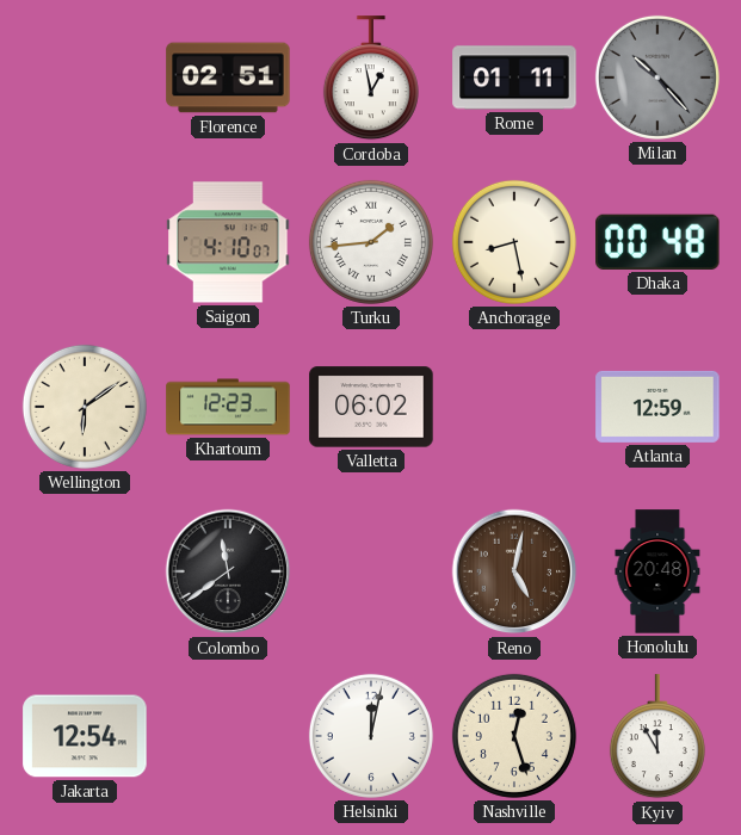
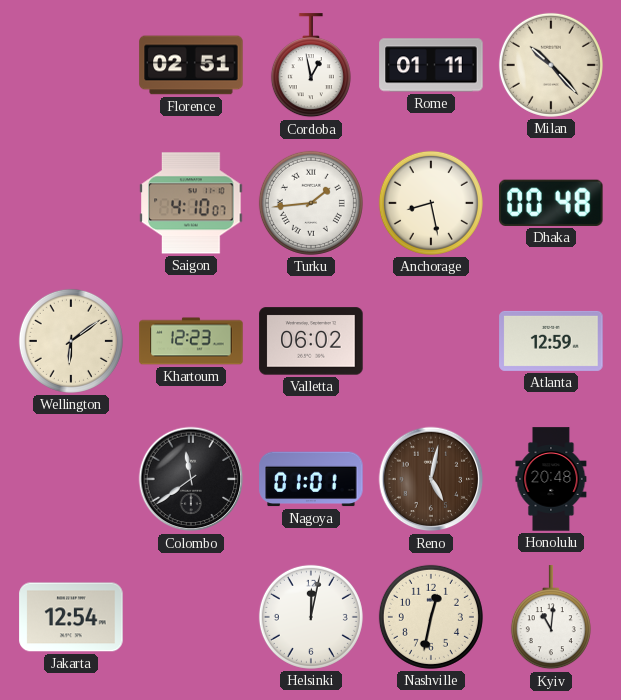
Milan dial: grey -> cream (551, 65)
Nagoya: none -> 01:01 (311, 479)
Nashville: 12:27 -> 12:32 (431, 617)
Kyiv: 11:55 -> 11:01 (551, 618)
